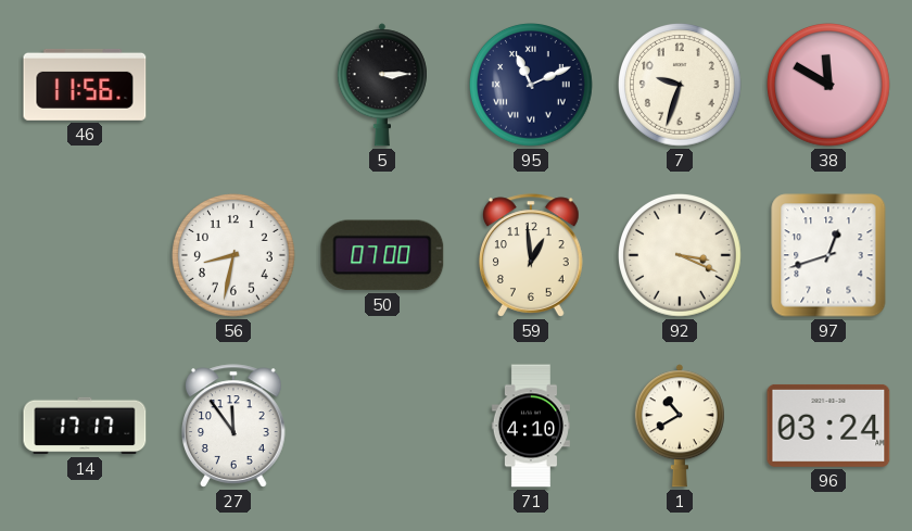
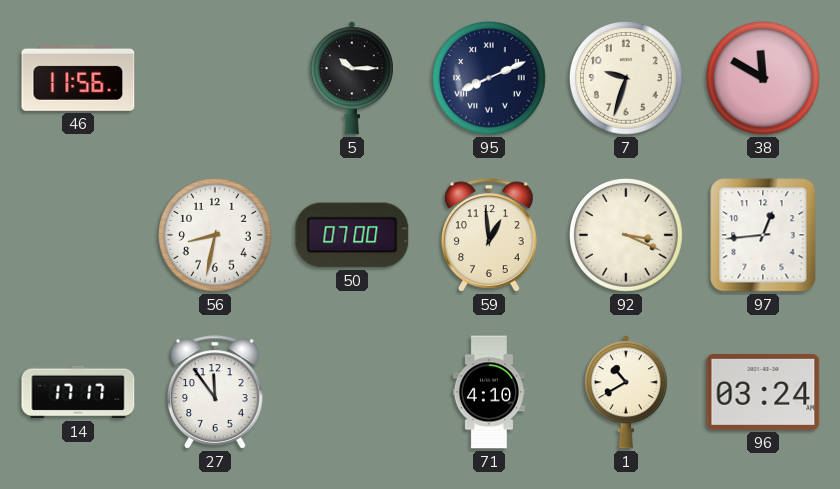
5: 3:15 -> 10:15 (352, 78)
95: 11:11 -> 8:11 (490, 79)
97: 12:42 -> 12:44 (763, 235)
